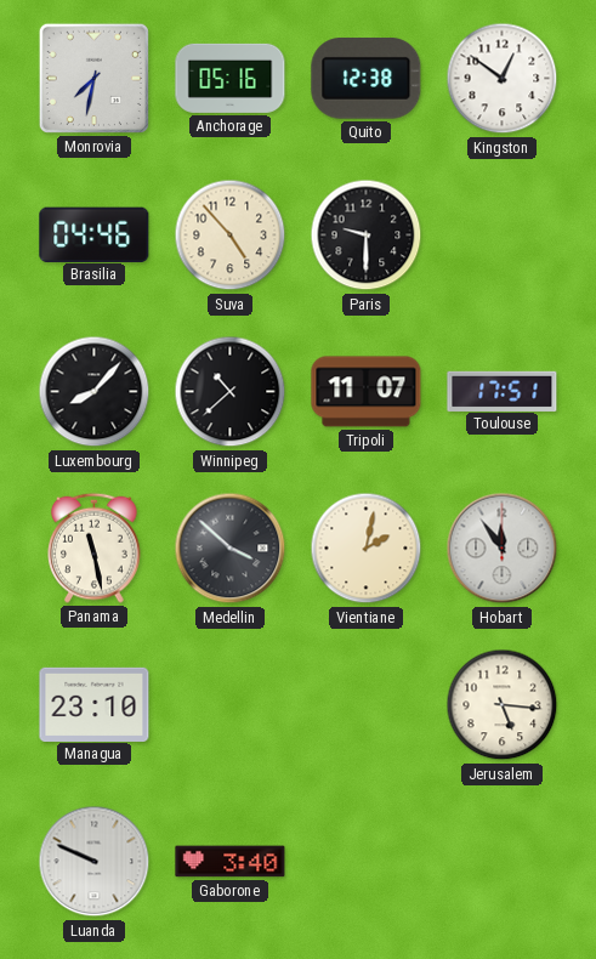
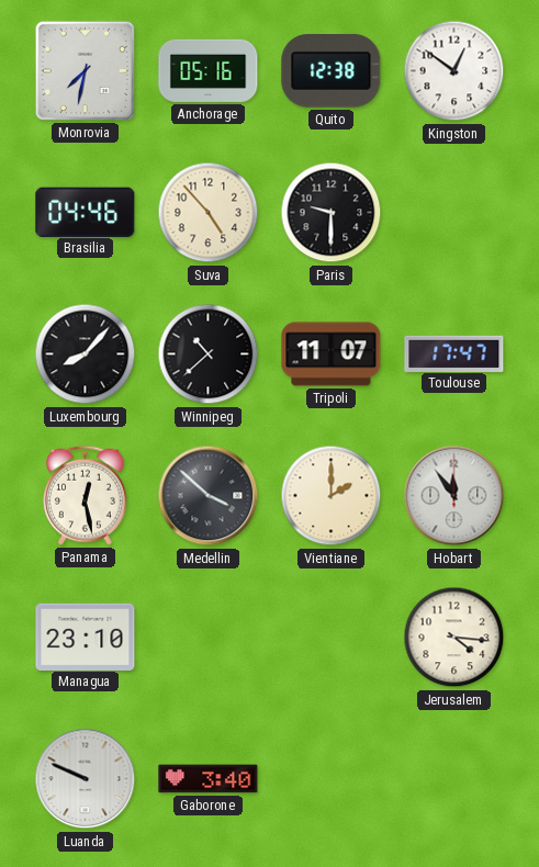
Toulouse: 17:51 -> 17:47 (454, 353)
Panama: 11:28 -> 12:28 (86, 495)
Vientiane: 2:02 -> 2:00 (332, 496)
Jerusalem: 5:16 -> 4:16 (454, 638)
